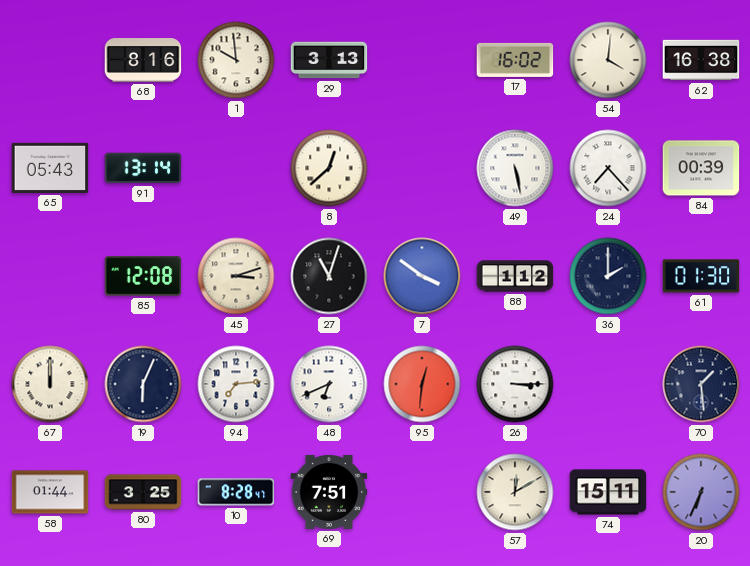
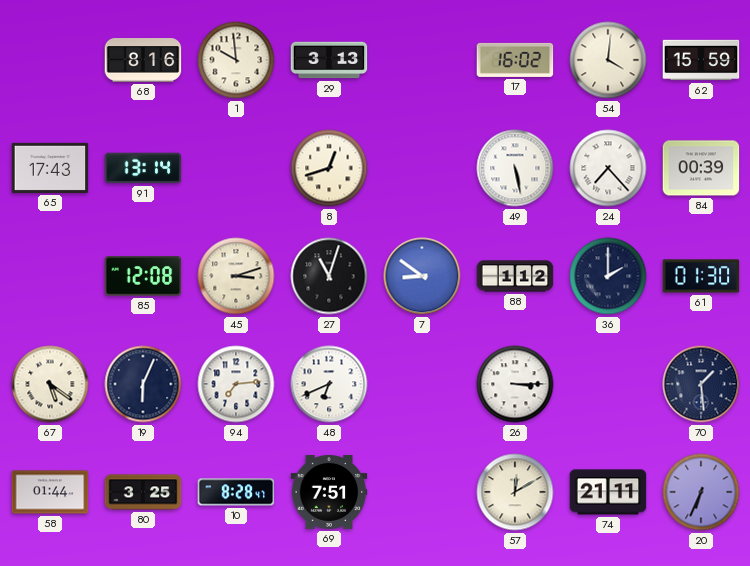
62: 16:38 -> 15:59 (701, 60)
65: 05:43 -> 17:43 (50, 168)
8: 12:38 -> 12:42 (329, 168)
7: 3:51 -> 8:51 (422, 276)
67: 12:00 -> 5:21 (50, 384)
95: 12:31 -> none (422, 384)
74: 15:11 -> 21:11 (608, 492)
